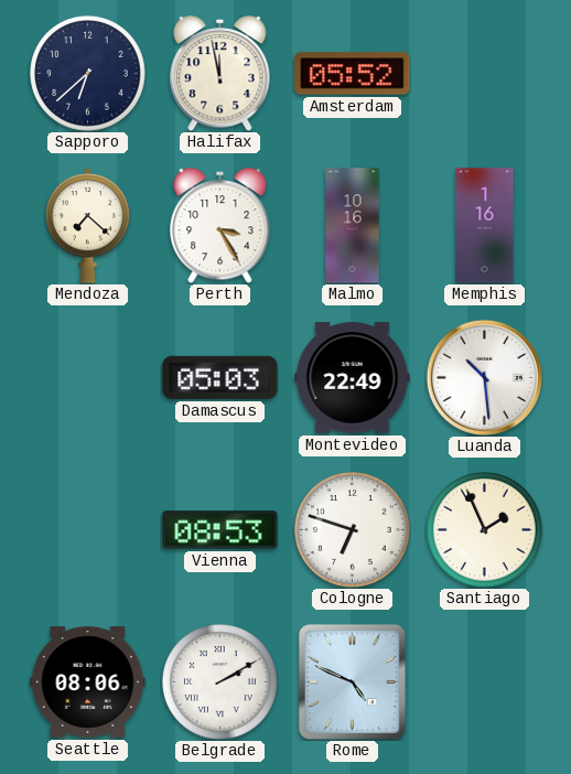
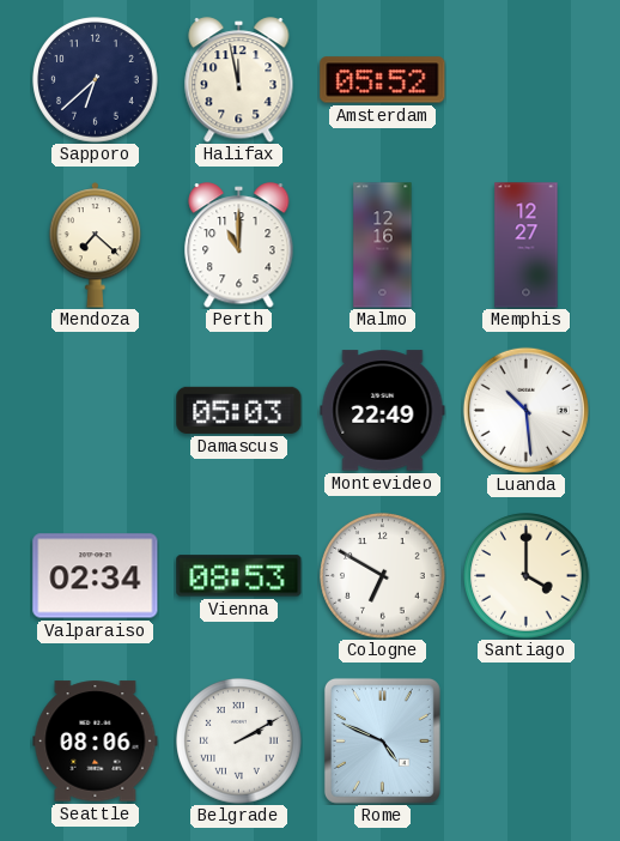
Perth: 3:25 -> 11:00 (239, 246)
Malmo: 10:16 -> 12:16 (383, 246)
Memphis: 1:16 -> 12:27 (527, 246)
Valparaiso: none -> 02:34 (96, 576)
Cologne: 6:48 -> 6:50 (383, 576)
Santiago: 1:56 -> 4:00 (527, 576)
